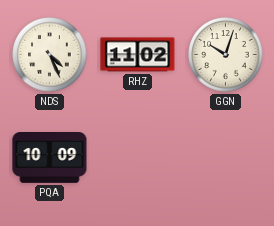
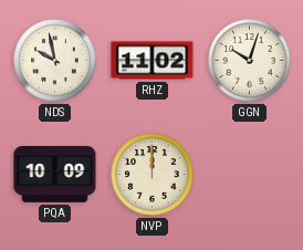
NDS: 4:26 -> 9:58 (55, 61)
NVP: none -> 12:00 (153, 175)
